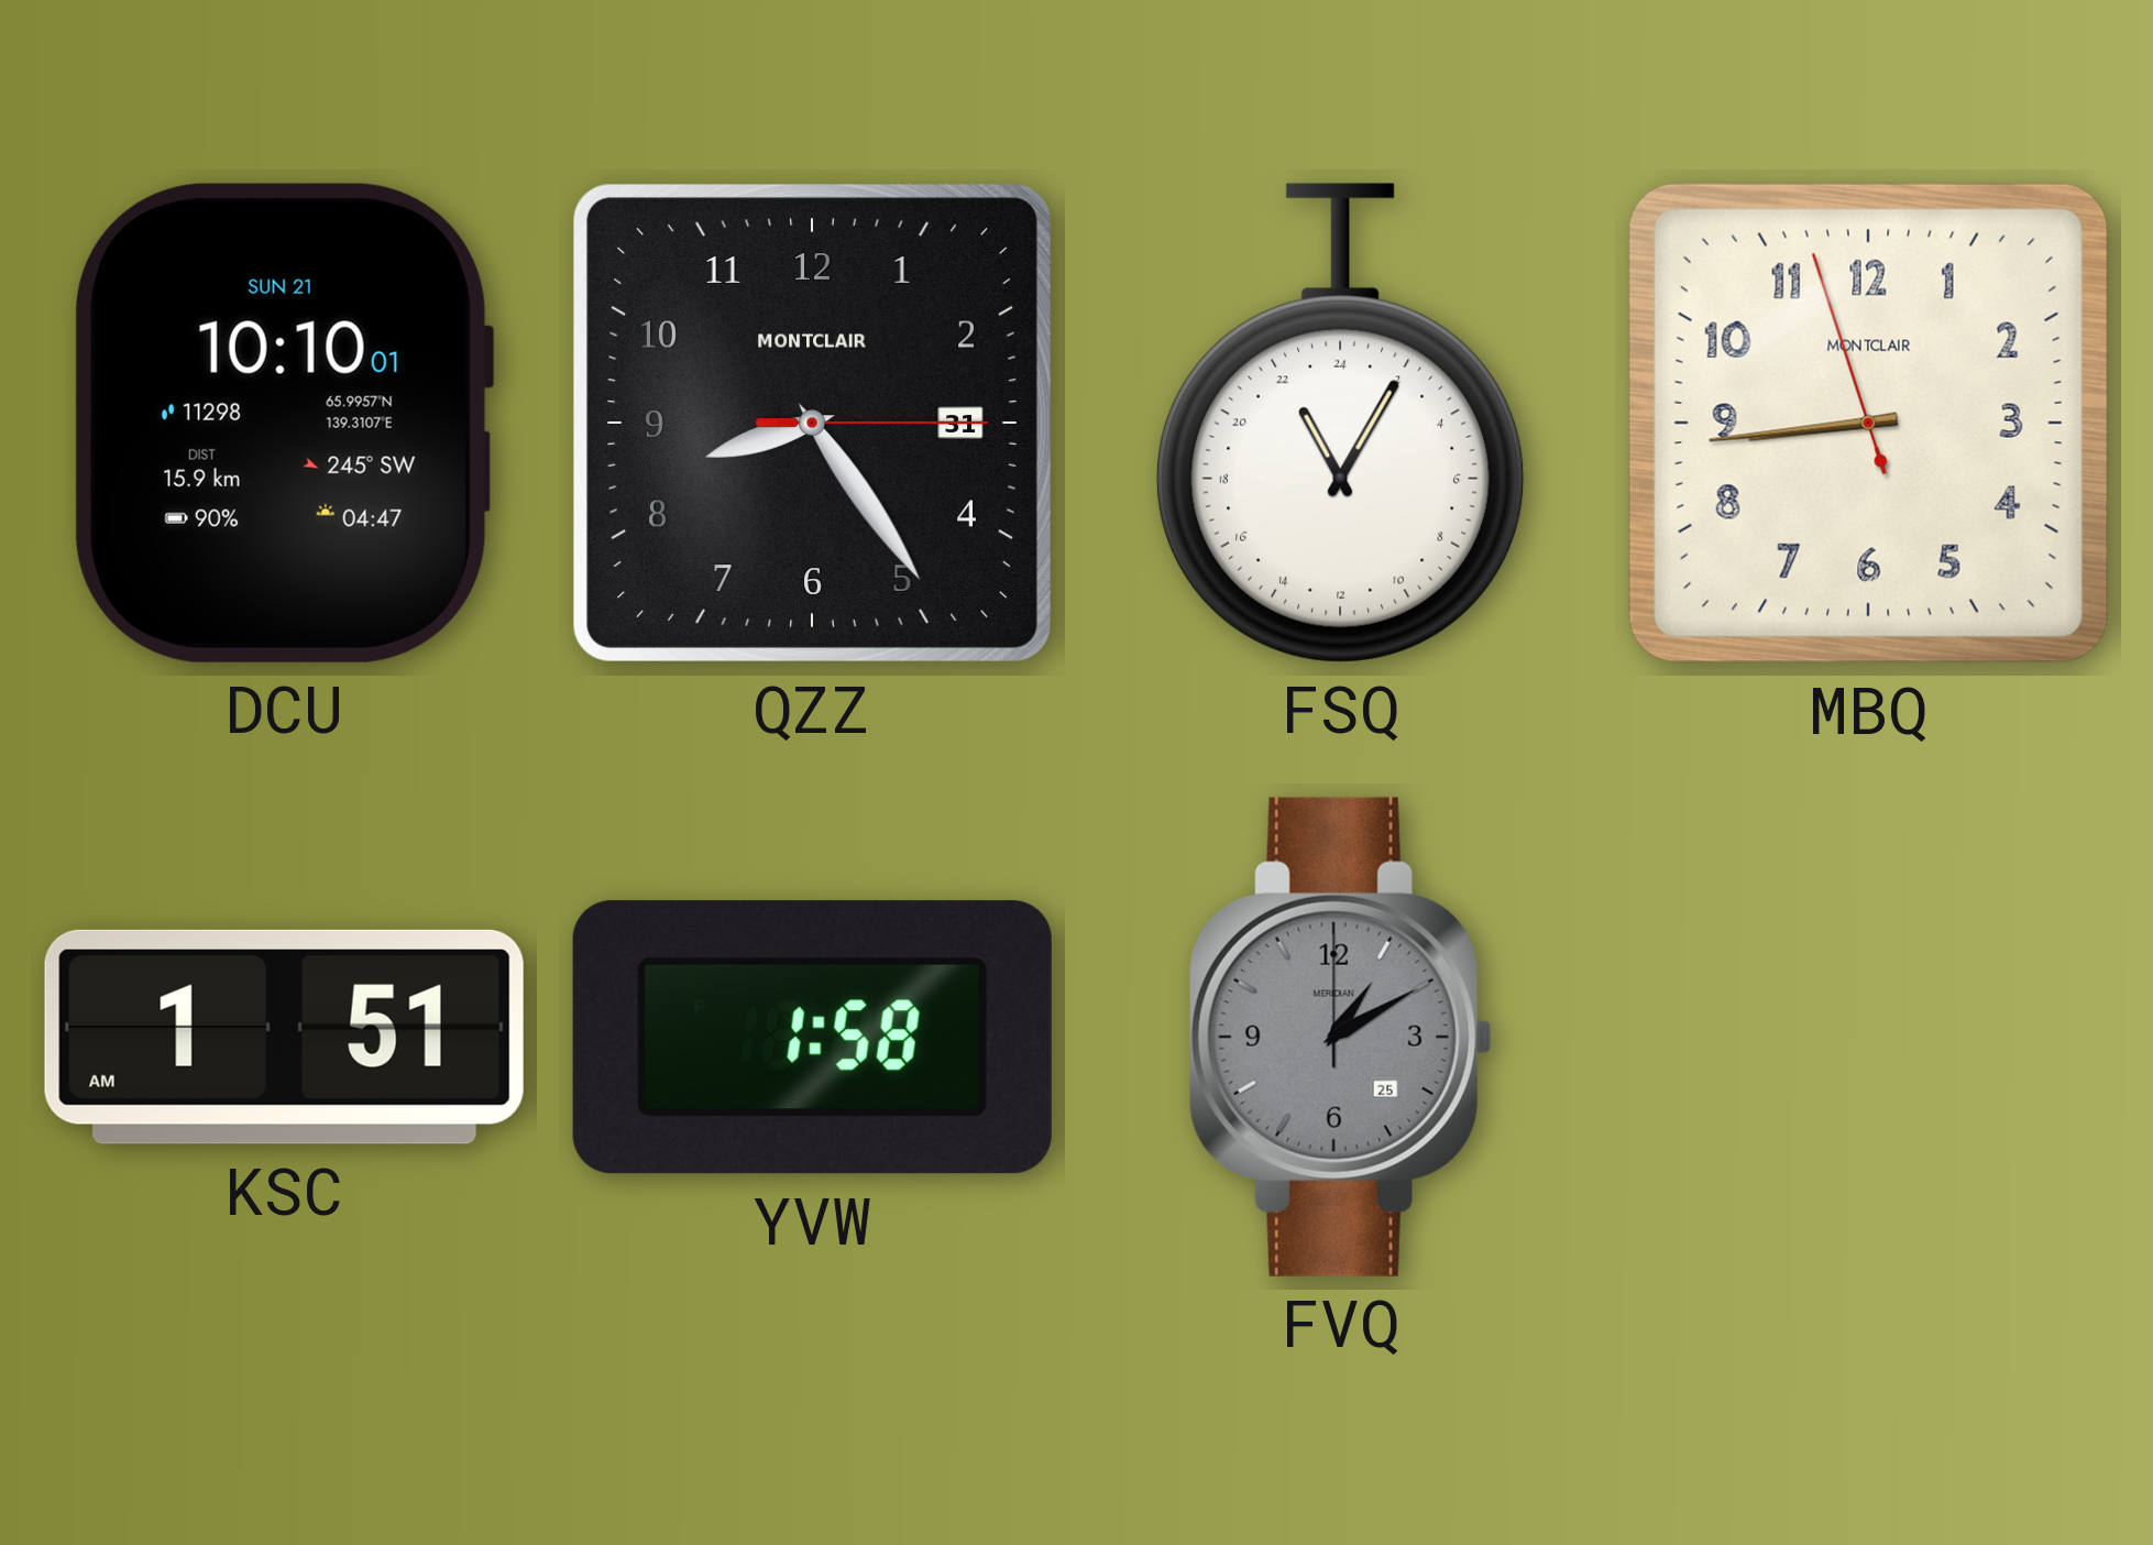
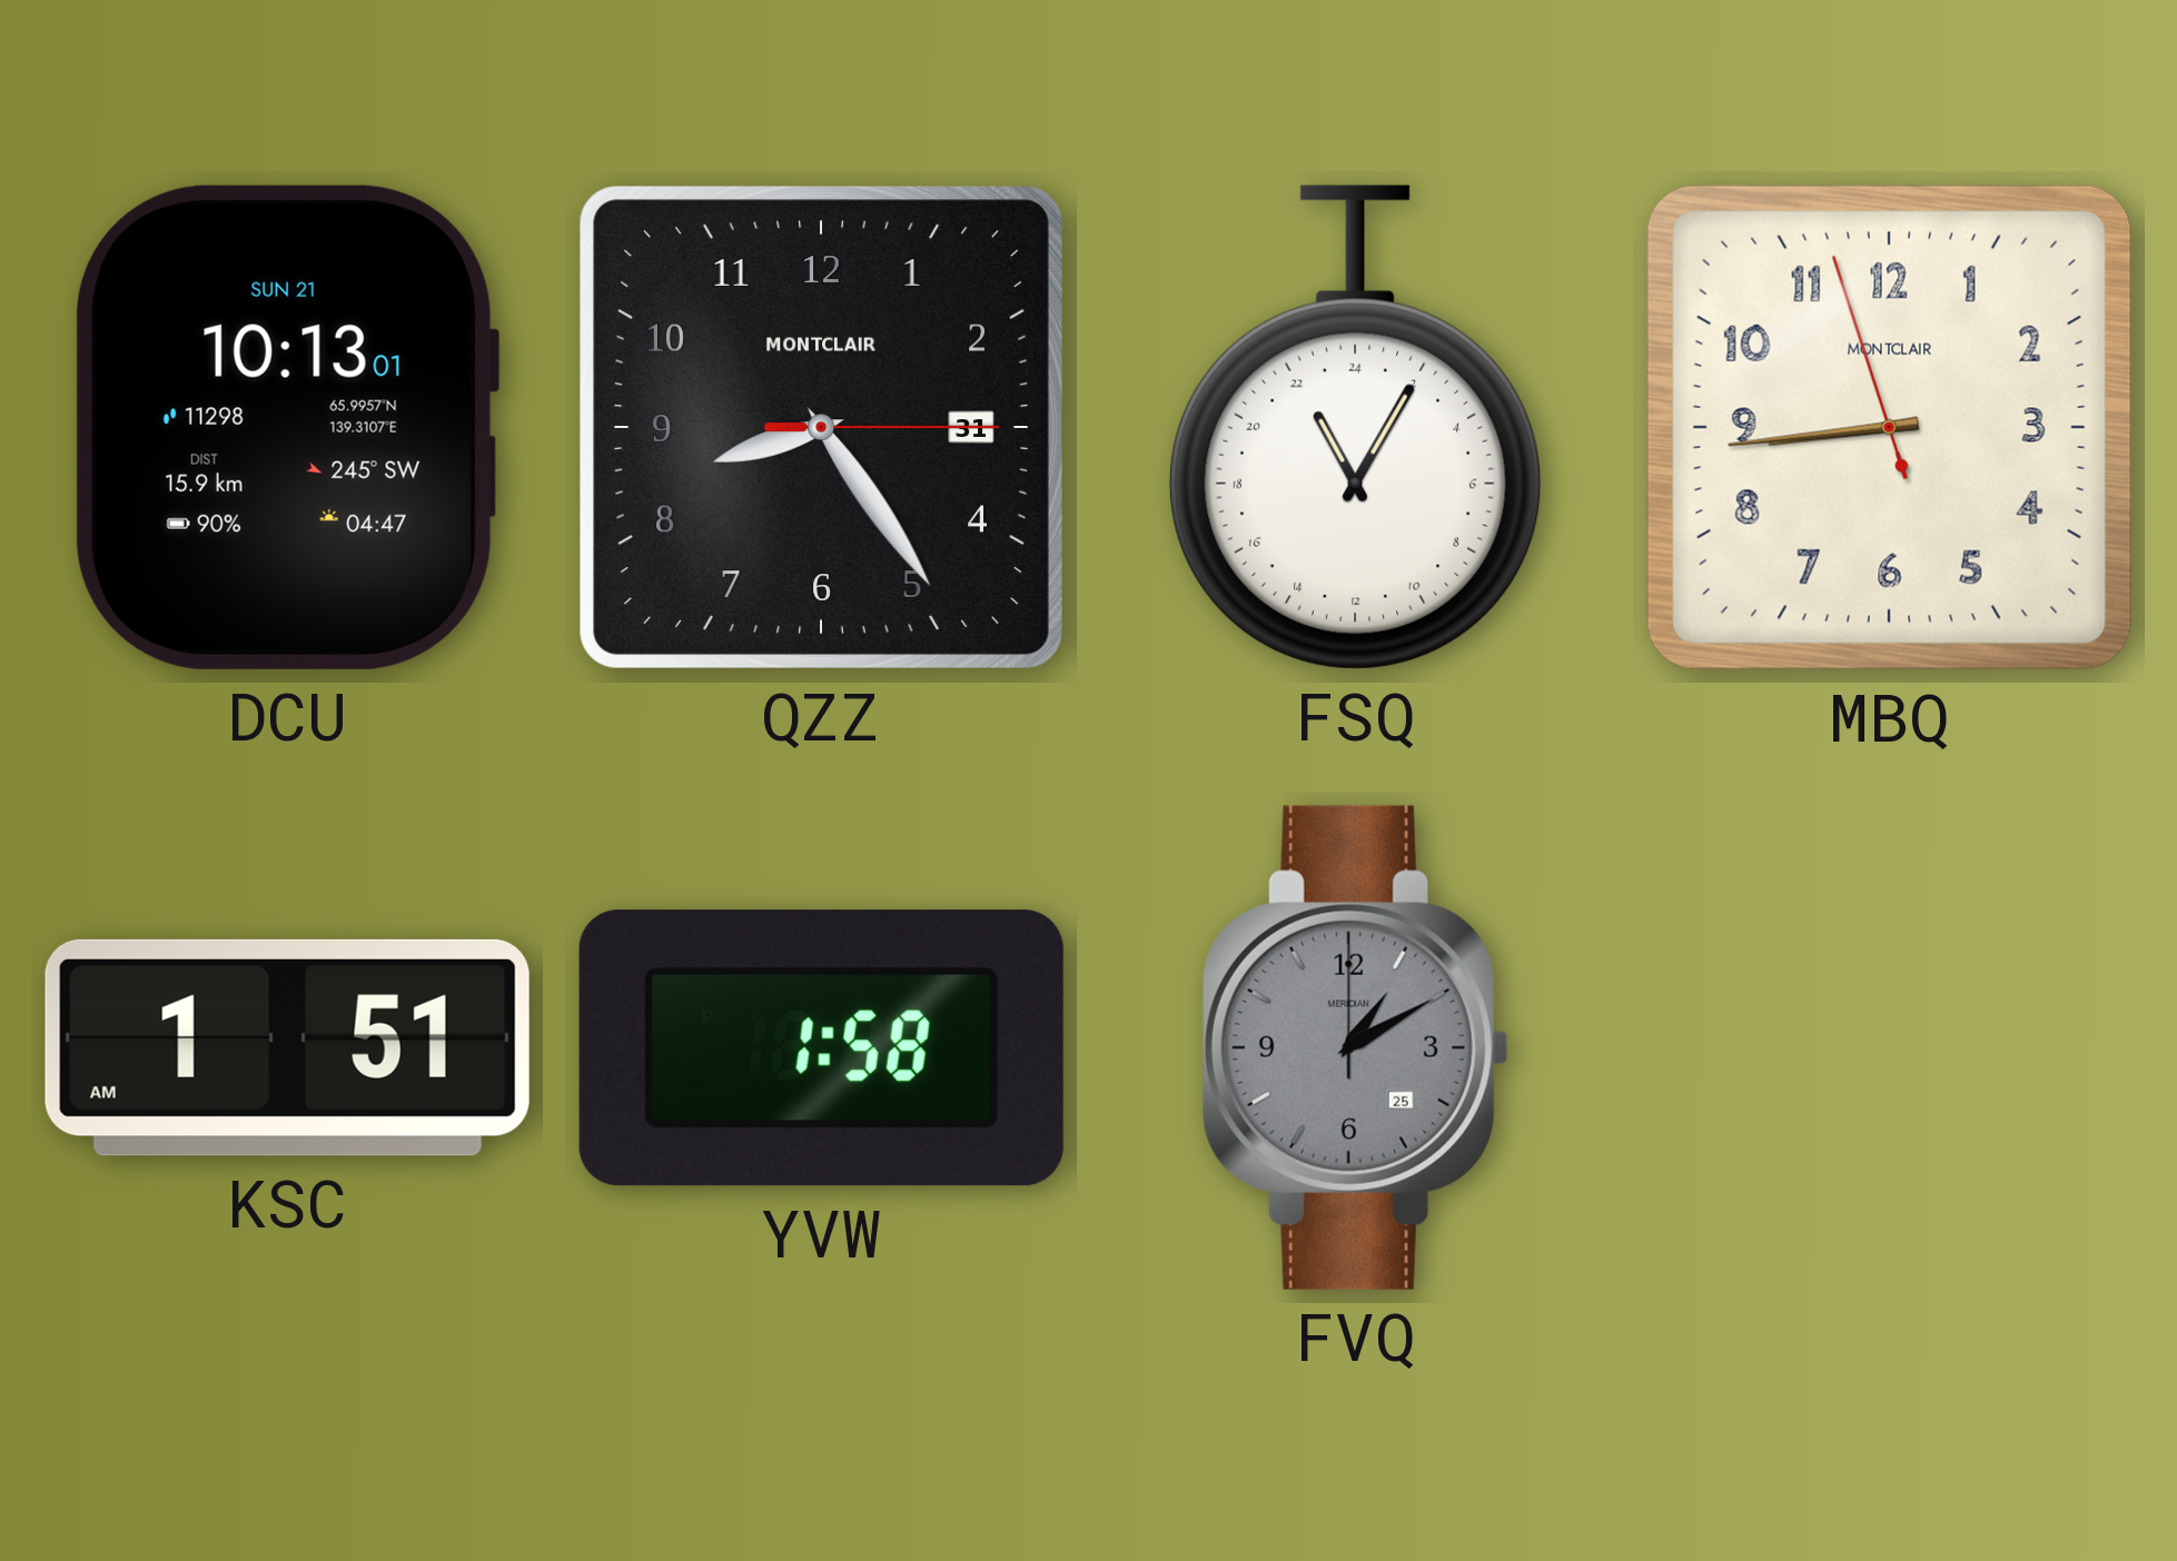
DCU: 10:10 -> 10:13 (287, 427)
